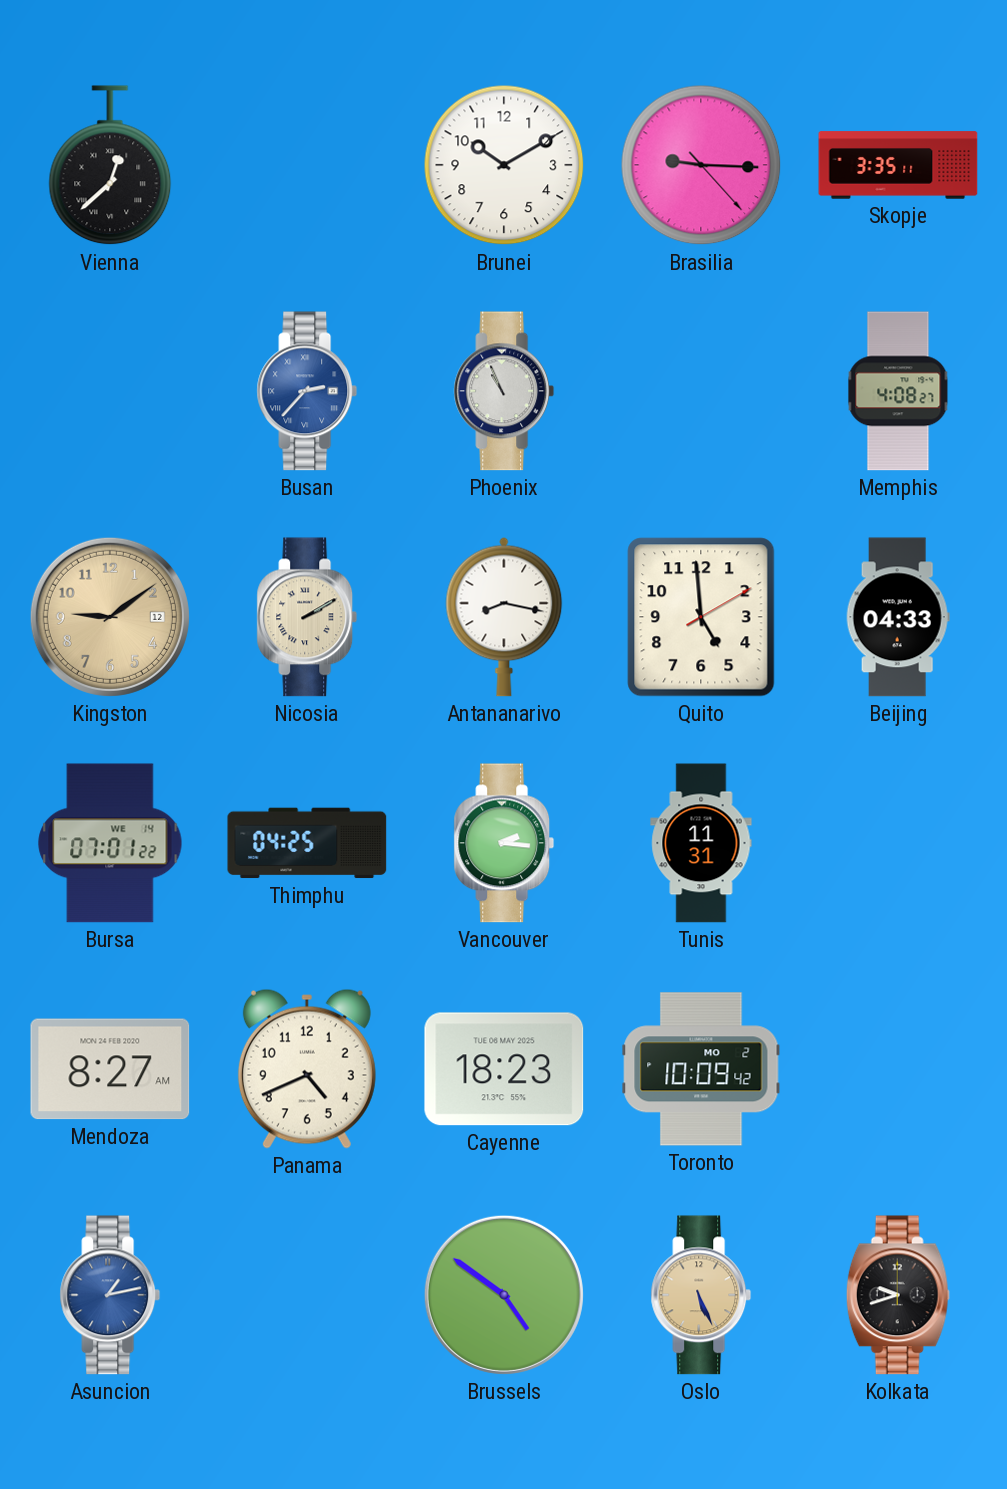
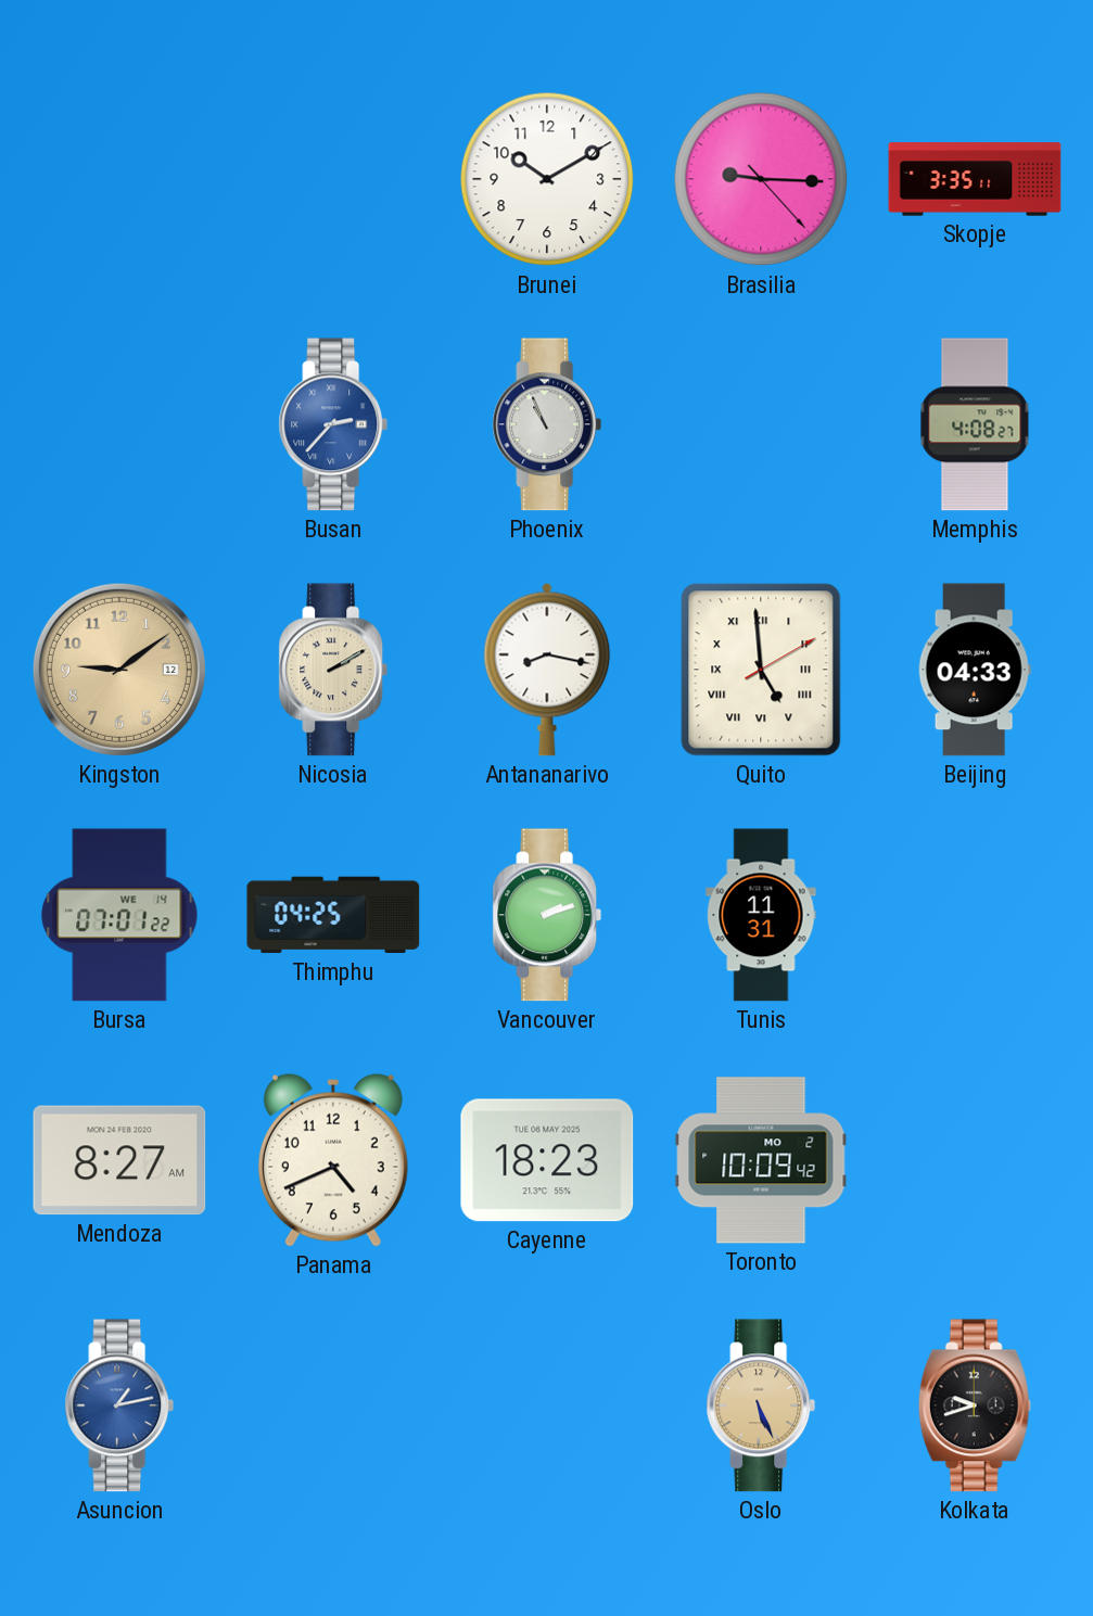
Vienna: 12:38 -> none (110, 166)
Quito numerals: Arabic -> Roman (761, 670)
Vancouver: 2:16 -> 2:12 (547, 915)
Brussels: 4:51 -> none (504, 1295)
